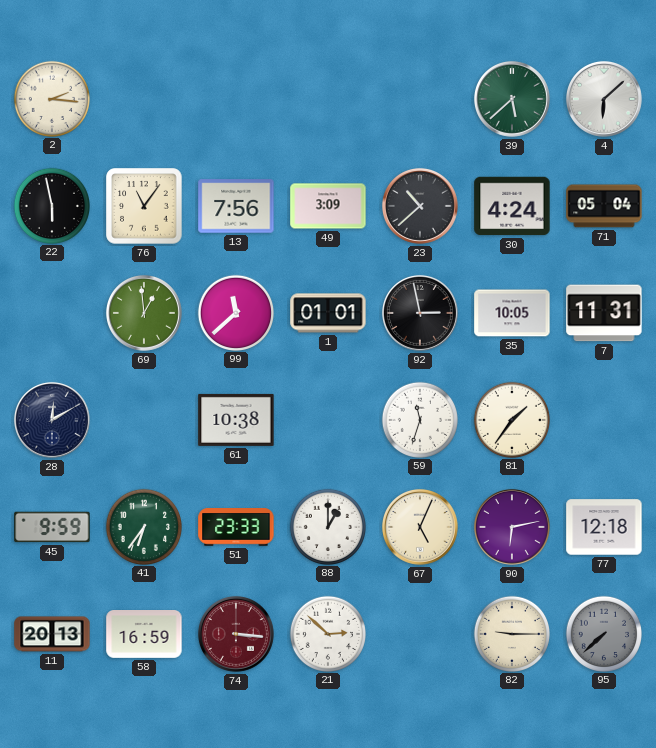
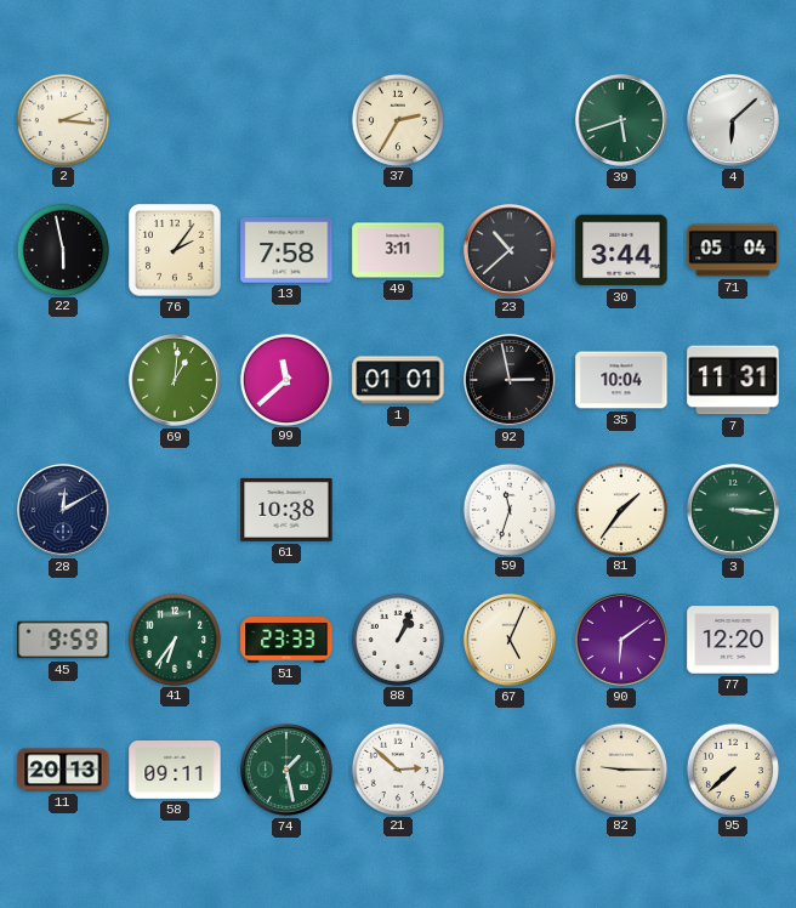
37: none -> 2:35 (397, 119)
39: 5:38 -> 5:42 (621, 120)
76: 11:06 -> 2:06 (175, 250)
13: 7:56 -> 7:58 (286, 250)
49: 3:09 -> 3:11 (398, 250)
30: 4:24 -> 3:44 (621, 250)
69: 12:59 -> 1:01 (175, 380)
35: 10:05 -> 10:04 (621, 380)
3: none -> 3:16 (733, 510)
88: 1:00 -> 1:04 (397, 639)
90: 6:13 -> 6:09 (621, 640)
77: 12:18 -> 12:20 (733, 640)
58: 16:59 -> 09:11 (175, 771)
74: 3:16 -> 1:28 (286, 770)
74 dial: burgundy -> green (286, 770)
95 dial: grey -> cream (732, 768)
